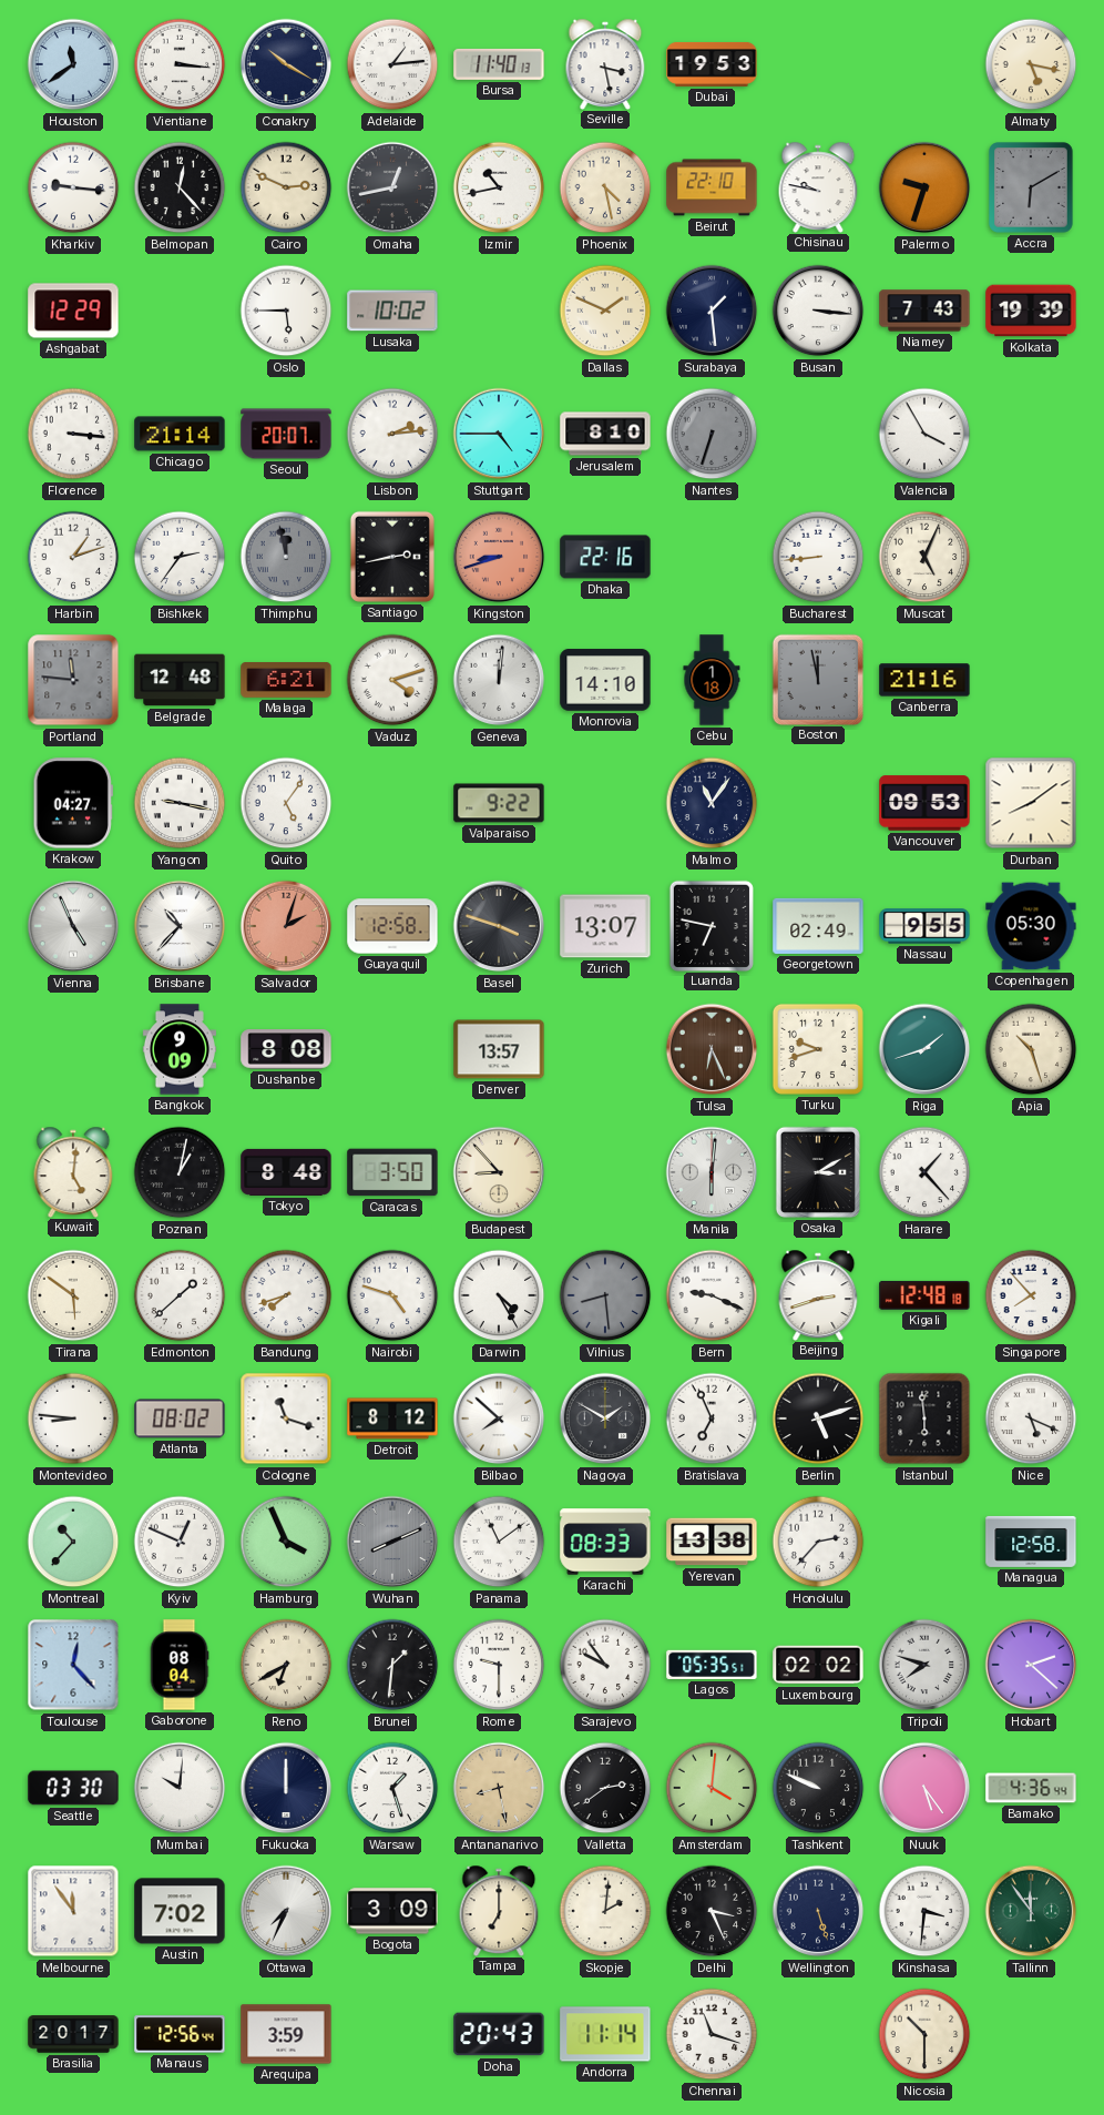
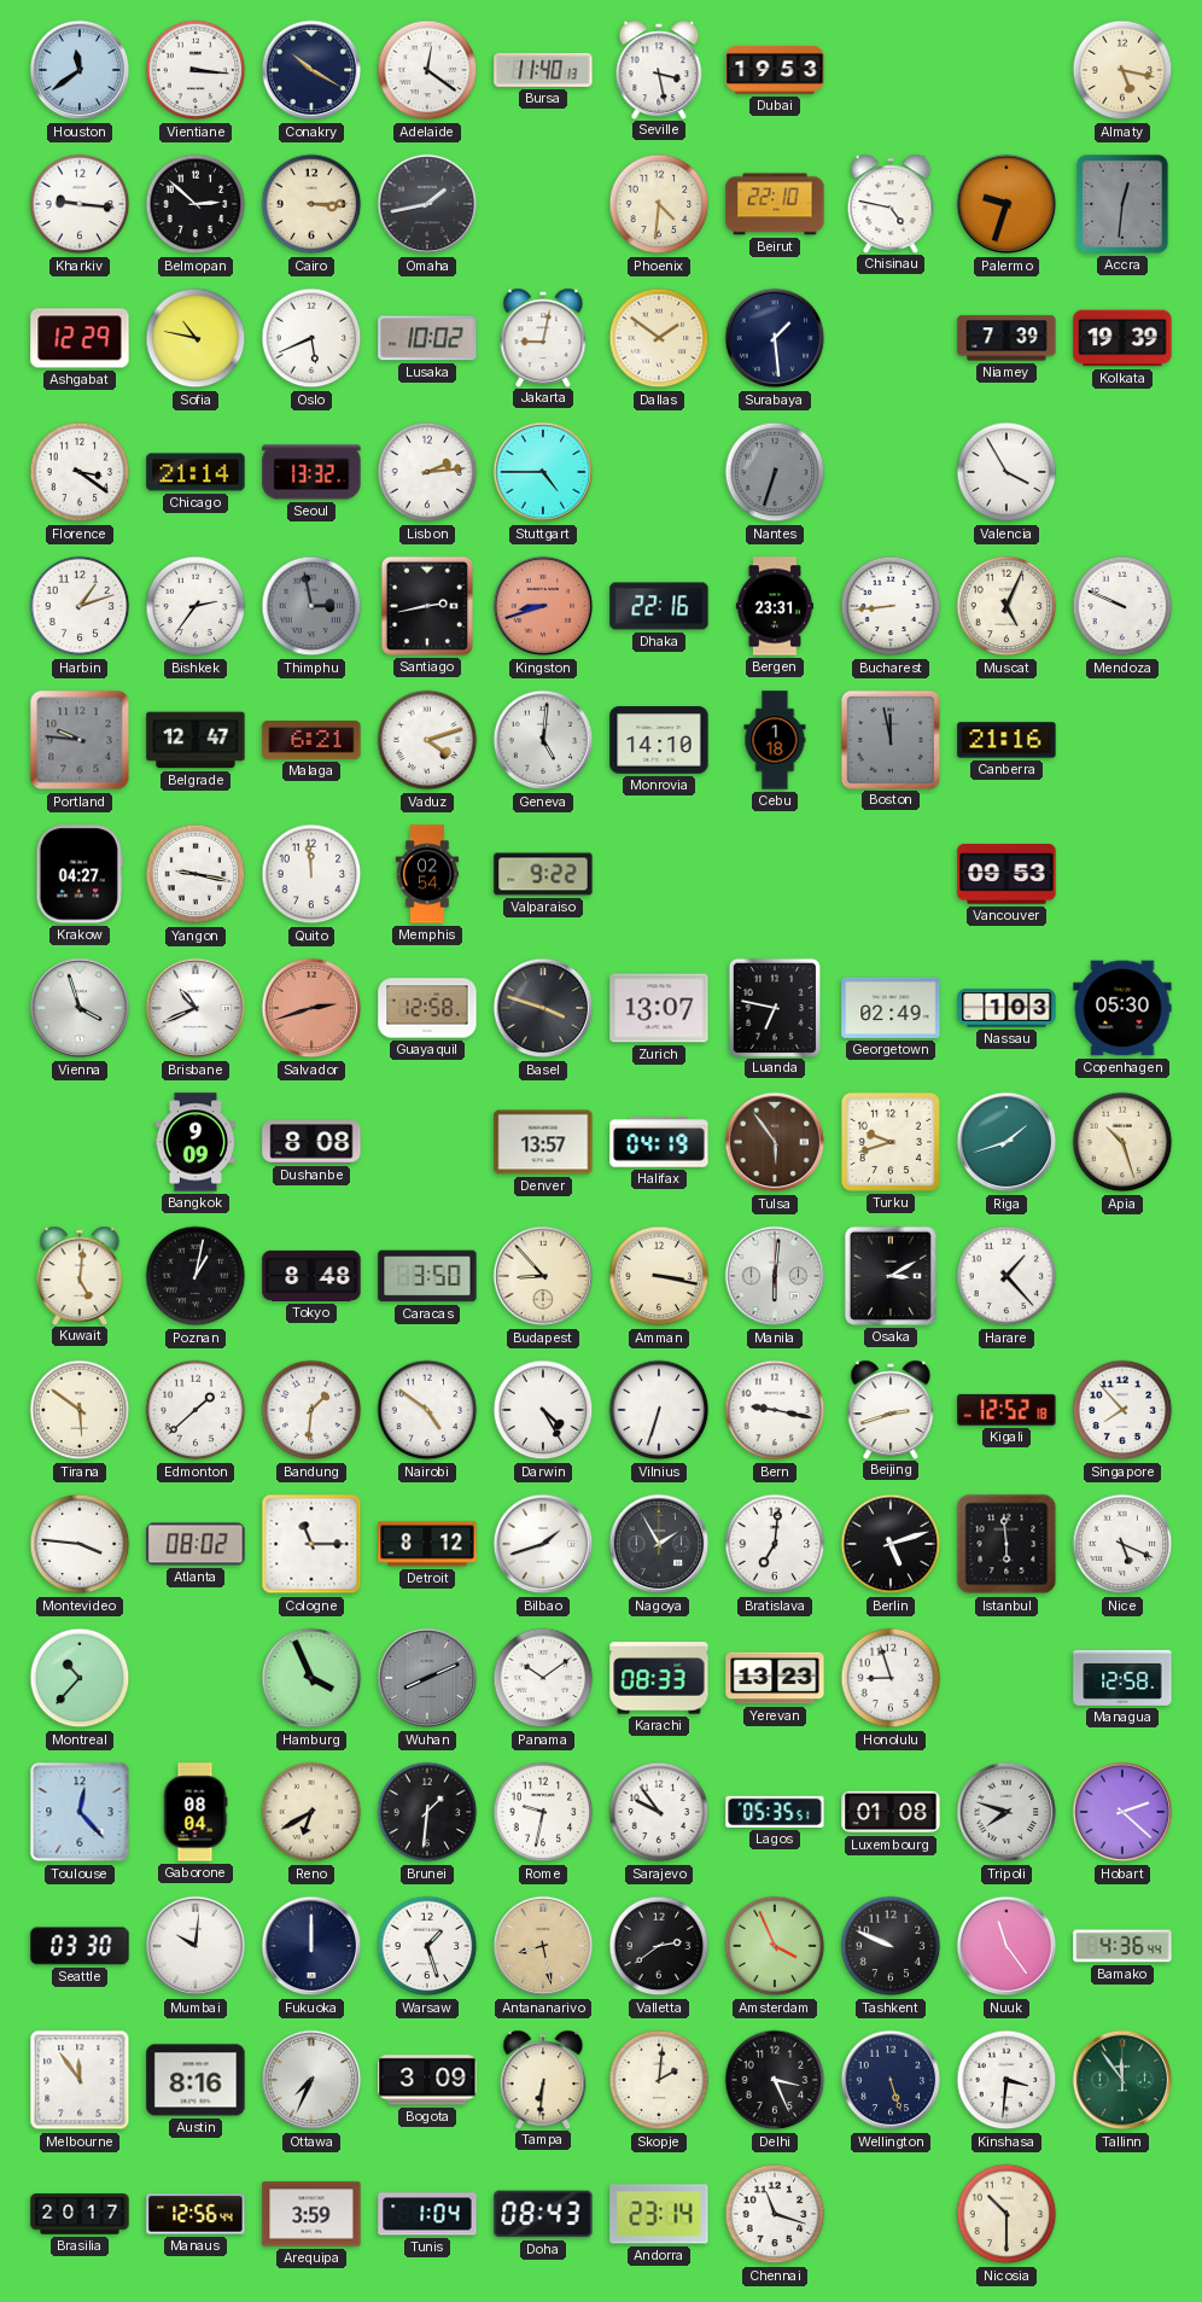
Adelaide: 1:14 -> 12:21 (427, 70)
Belmopan: 12:23 -> 2:52 (196, 204)
Cairo: 2:49 -> 3:15 (311, 204)
Omaha: 12:43 -> 1:43 (427, 204)
Izmir: 10:43 -> none (499, 187)
Phoenix: 4:28 -> 4:31 (659, 204)
Chisinau: 9:47 -> 4:47 (891, 203)
Accra: 6:10 -> 12:31 (1124, 205)
Sofia: none -> 10:47 (196, 338)
Oslo: 5:45 -> 5:41 (311, 338)
Jakarta: none -> 9:02 (543, 337)
Dallas: 1:49 -> 1:51 (659, 338)
Busan: 3:16 -> none (818, 311)
Niamey: 7:43 -> 7:39 (1006, 338)
Florence: 3:16 -> 3:21 (80, 472)
Seoul: 20:07 -> 13:32 (311, 472)
Jerusalem: 8:10 -> none (605, 434)
Thimphu: 11:58 -> 2:58 (311, 606)
Bergen: none -> 23:31 (775, 606)
Mendoza: none -> 9:49 (1122, 606)
Portland: 11:46 -> 9:46 (80, 740)
Belgrade: 12:48 -> 12:47 (196, 740)
Geneva: 12:01 -> 5:01 (543, 740)
Quito: 5:06 -> 11:59 (311, 874)
Memphis: none -> 02:54 (427, 874)
Malmo: 11:06 -> none (712, 803)
Durban: 8:09 -> none (1031, 803)
Vienna: 4:56 -> 3:57 (80, 1008)
Brisbane: 10:37 -> 10:41 (196, 1008)
Salvador: 2:03 -> 2:42 (311, 1008)
Nassau: 9:55 -> 1:03 (1006, 1008)
Halifax: none -> 04:19 (659, 1142)
Tulsa: 6:26 -> 5:54 (775, 1142)
Amman: none -> 3:17 (659, 1276)
Bandung: 7:42 -> 1:31 (311, 1410)
Nairobi: 4:48 -> 4:51 (427, 1410)
Vilnius: 8:29 -> 6:33 (659, 1410)
Vilnius dial: grey -> white (659, 1410)
Bern: 9:19 -> 9:17 (775, 1410)
Kigali: 12:48 -> 12:52 (1006, 1410)
Montevideo: 8:46 -> 3:46 (80, 1544)
Cologne: 11:18 -> 11:15 (311, 1544)
Bilbao: 7:52 -> 1:42 (543, 1544)
Nagoya: 1:50 -> 1:55 (659, 1544)
Bratislava: 6:56 -> 7:01 (775, 1544)
Kyiv: 12:49 -> none (180, 1542)
Panama: 11:09 -> 10:09 (543, 1678)
Yerevan: 13:38 -> 13:23 (775, 1678)
Honolulu: 2:37 -> 8:57 (891, 1678)
Rome: 9:30 -> 9:32 (543, 1812)
Luxembourg: 02:02 -> 01:08 (891, 1812)
Amsterdam: 4:01 -> 3:56 (775, 1946)
Nuuk: 5:24 -> 11:24 (1006, 1946)
Austin: 7:02 -> 8:16 (196, 2080)
Tampa: 7:00 -> 6:31 (543, 2079)
Tunis: none -> 1:04 (427, 2214)
Doha: 20:43 -> 08:43 (543, 2214)
Andorra: 11:14 -> 23:14 (659, 2214)
